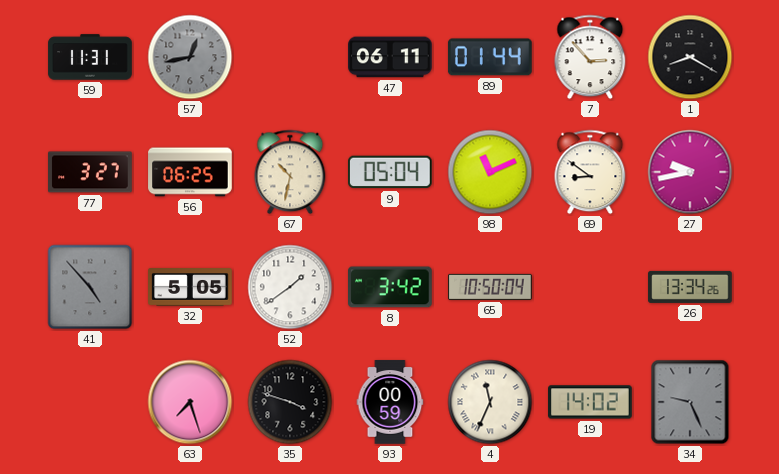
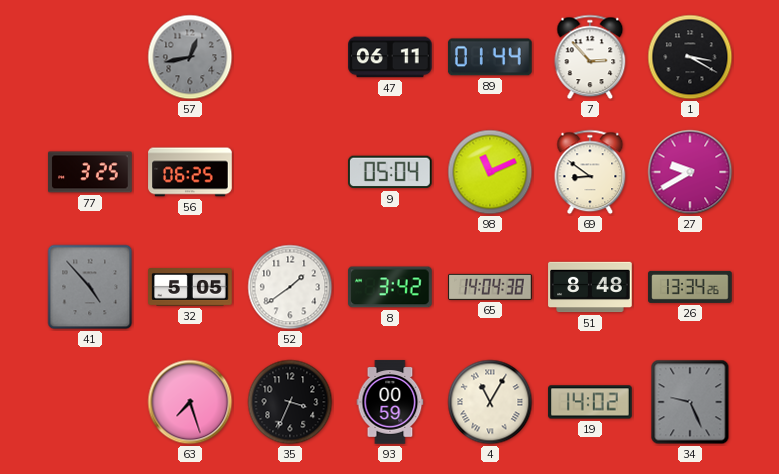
59: 11:31 -> none (90, 57)
1: 8:20 -> 3:20 (690, 57)
77: 3:27 -> 3:25 (90, 172)
67: 10:32 -> none (290, 172)
27: 9:43 -> 9:40 (690, 172)
65: 10:50 -> 14:04 (490, 287)
51: none -> 8:48 (590, 287)
35: 3:48 -> 3:34 (290, 402)
4: 11:34 -> 11:05 (490, 402)
